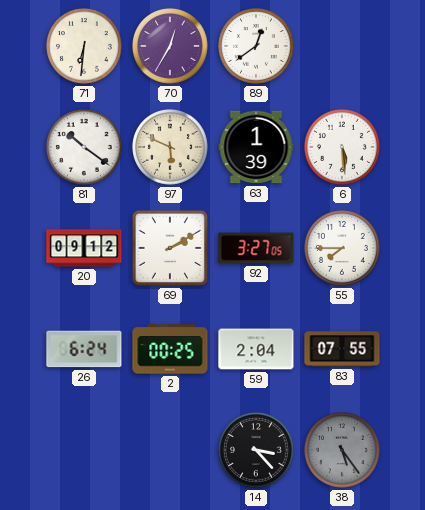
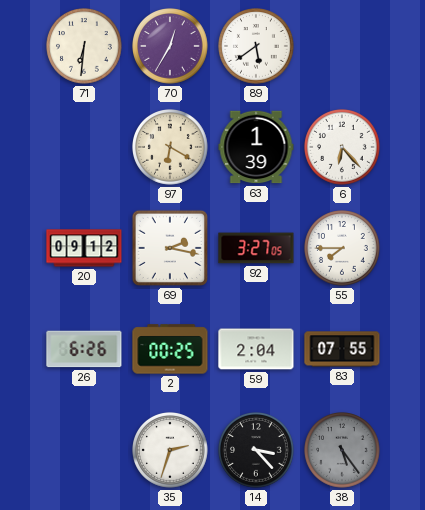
89: 12:39 -> 5:39 (257, 47)
81: 10:21 -> none (85, 148)
97: 5:49 -> 6:20 (171, 148)
6: 5:29 -> 6:23 (343, 148)
69: 2:10 -> 2:17 (170, 248)
26: 6:24 -> 6:26 (84, 349)
35: none -> 2:33 (171, 451)
